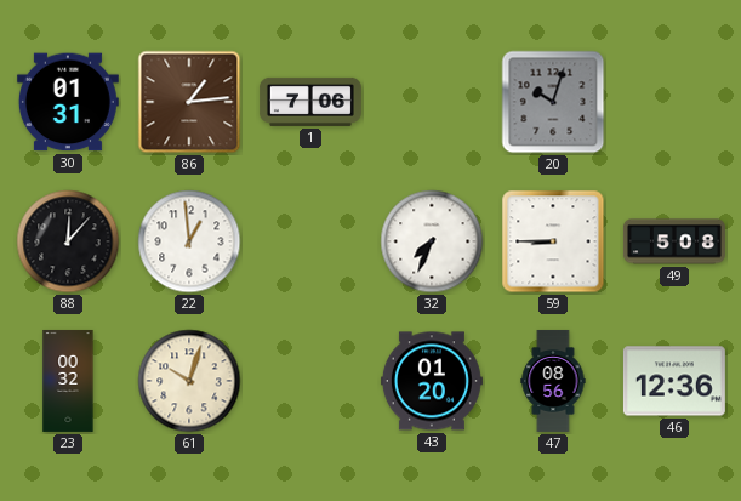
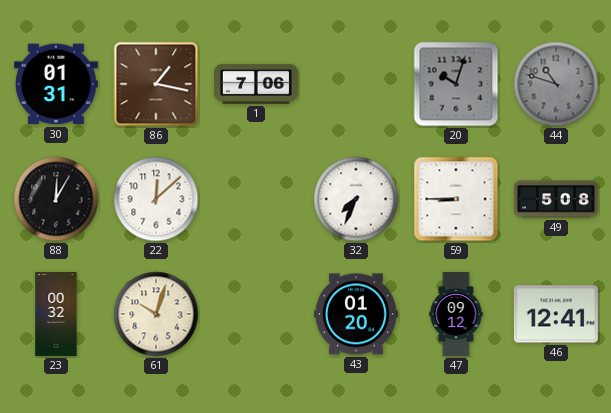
86: 1:14 -> 1:17 (156, 84)
44: none -> 10:48 (556, 84)
88: 12:07 -> 12:05 (56, 199)
22: 12:59 -> 12:08 (156, 199)
47: 08:56 -> 09:12 (456, 314)
46: 12:36 -> 12:41 (556, 314)
